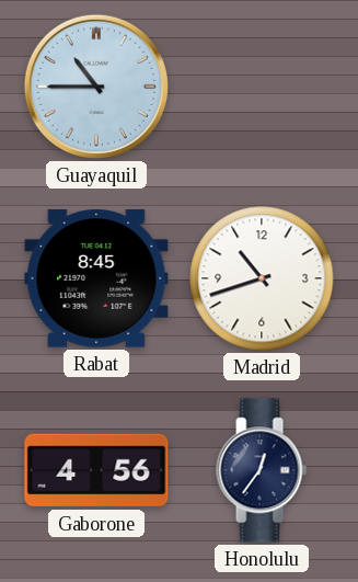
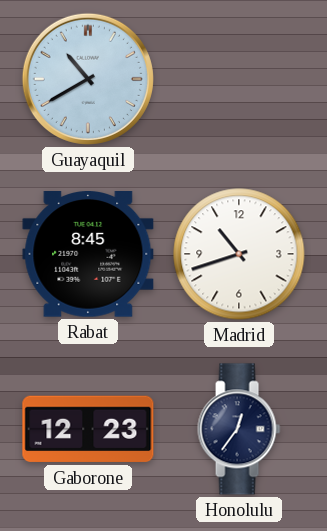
Guayaquil: 10:45 -> 10:40 (88, 79)
Gaborone: 4:56 -> 12:23 (88, 429)
